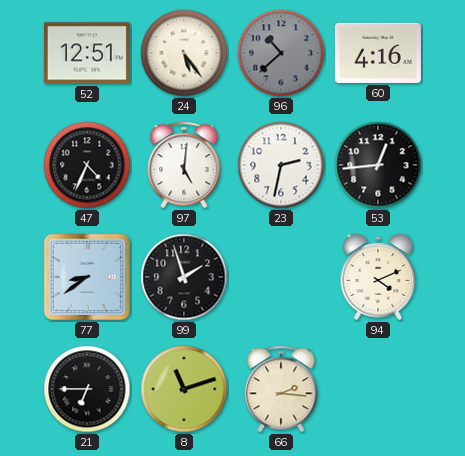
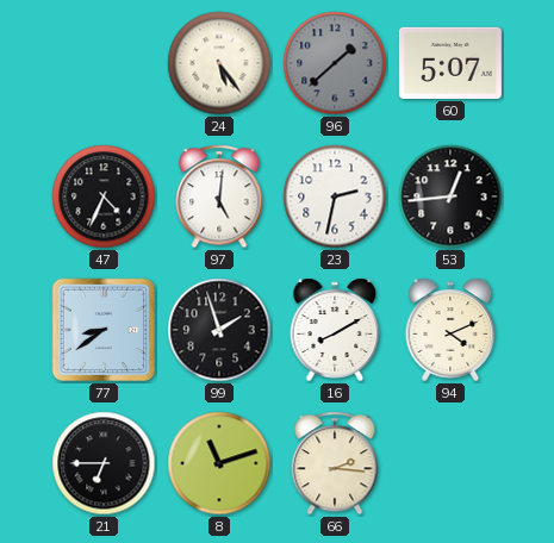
52: 12:51 -> none (87, 53)
96: 10:38 -> 1:38 (335, 63)
60: 4:16 -> 5:07 (450, 63)
16: none -> 8:10 (335, 330)
